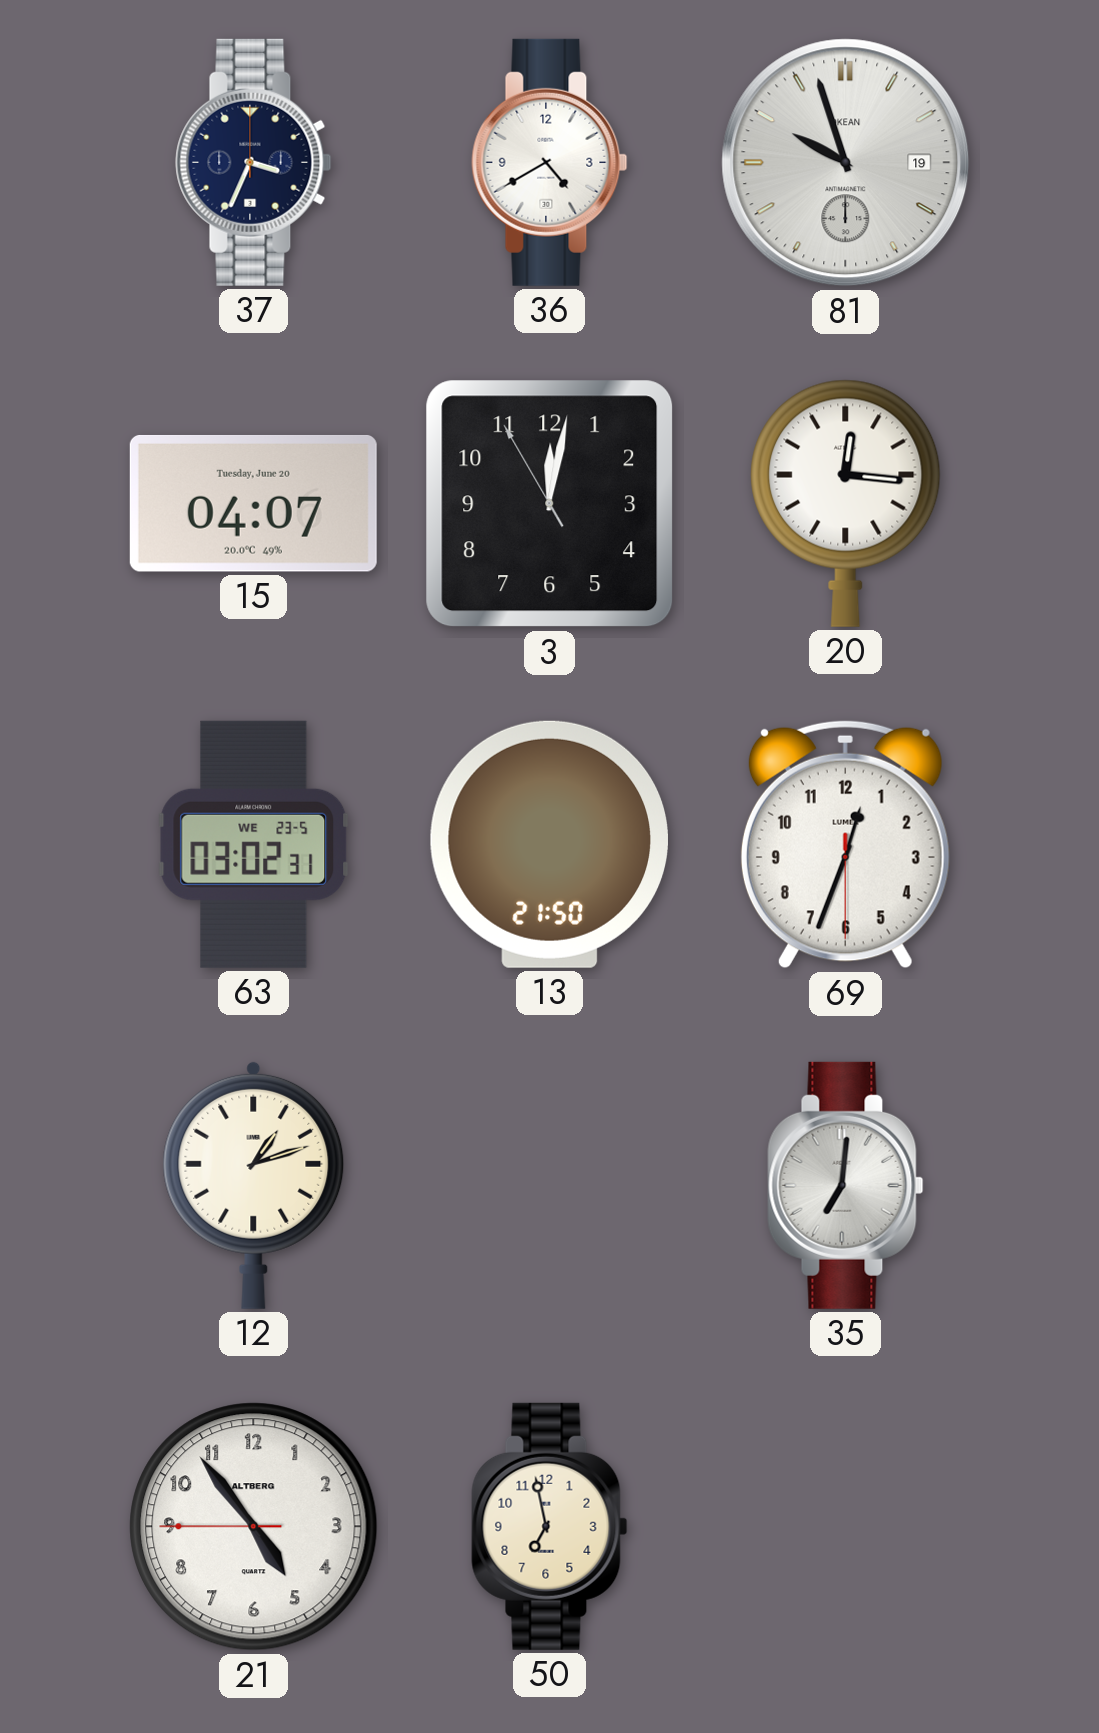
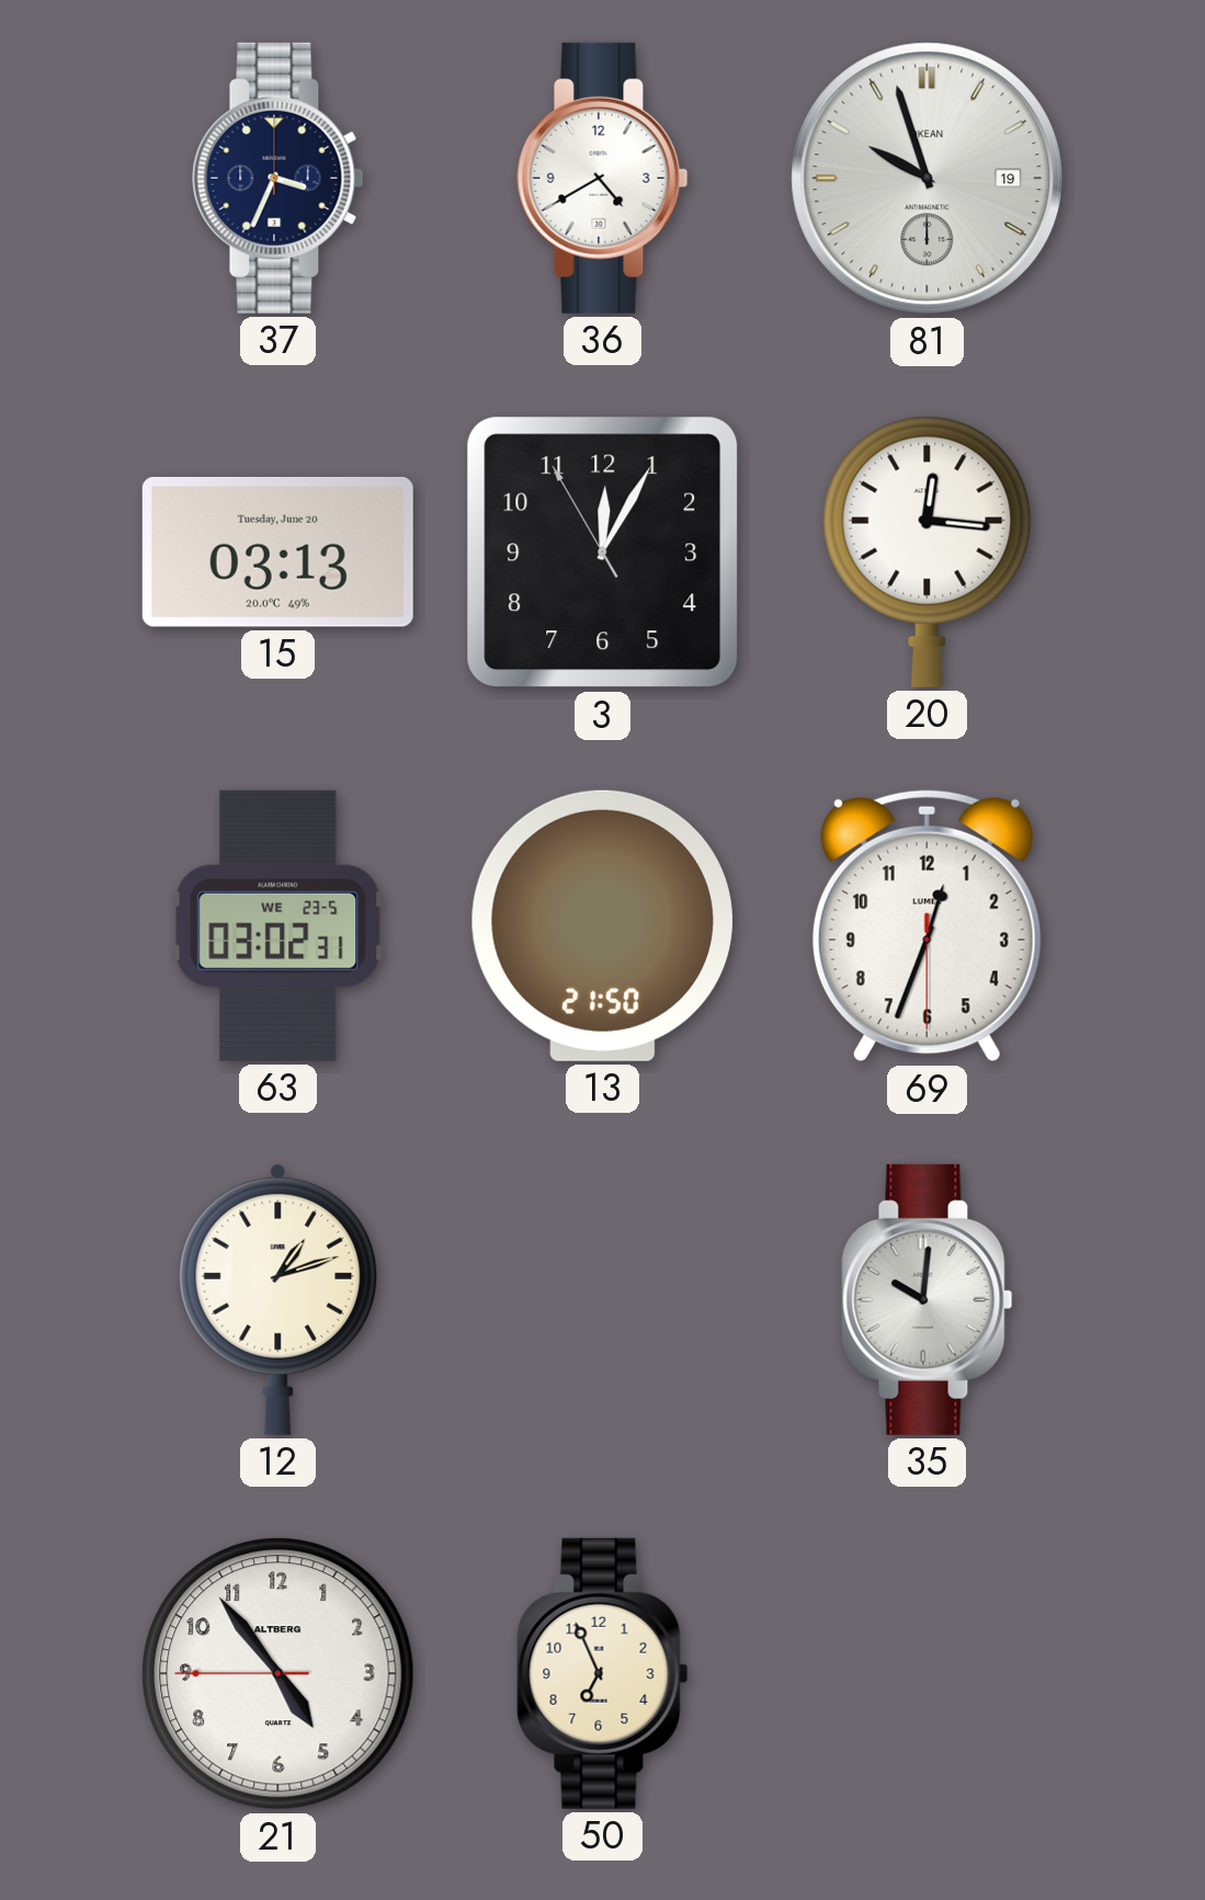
15: 04:07 -> 03:13 (277, 551)
3: 12:01 -> 12:04 (603, 553)
35: 7:01 -> 10:01 (928, 1299)
50: 6:58 -> 6:56 (603, 1673)
